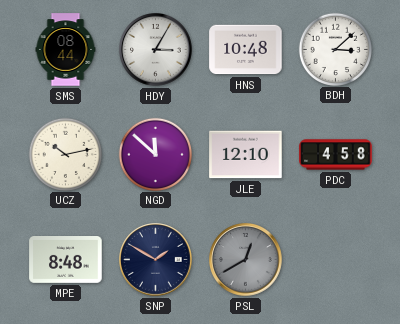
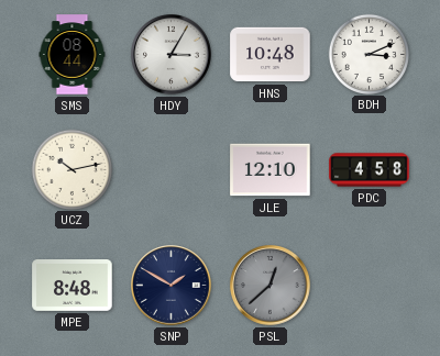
BDH: 3:08 -> 3:11 (369, 54)
NGD: 11:52 -> none (155, 154)
PSL: 12:40 -> 12:38 (271, 286)
